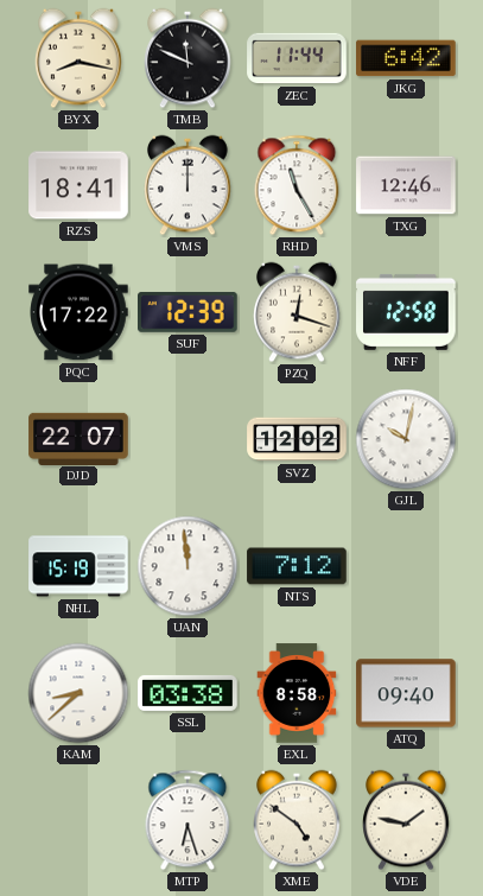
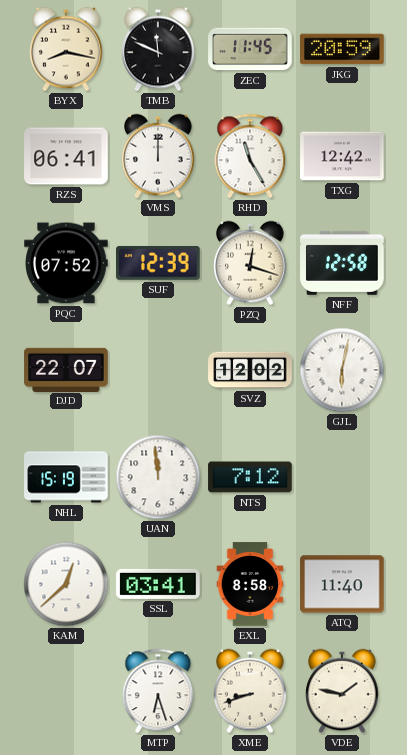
ZEC: 11:44 -> 11:45 (250, 49)
JKG: 6:42 -> 20:59 (342, 49)
RZS: 18:41 -> 06:41 (66, 156)
TXG: 12:46 -> 12:42 (342, 156)
PQC: 17:22 -> 07:52 (66, 263)
GJL: 10:02 -> 6:02 (342, 370)
KAM: 8:38 -> 12:38 (66, 584)
SSL: 03:38 -> 03:41 (158, 584)
ATQ: 09:40 -> 11:40 (342, 584)
XME: 4:51 -> 8:42 (250, 691)
